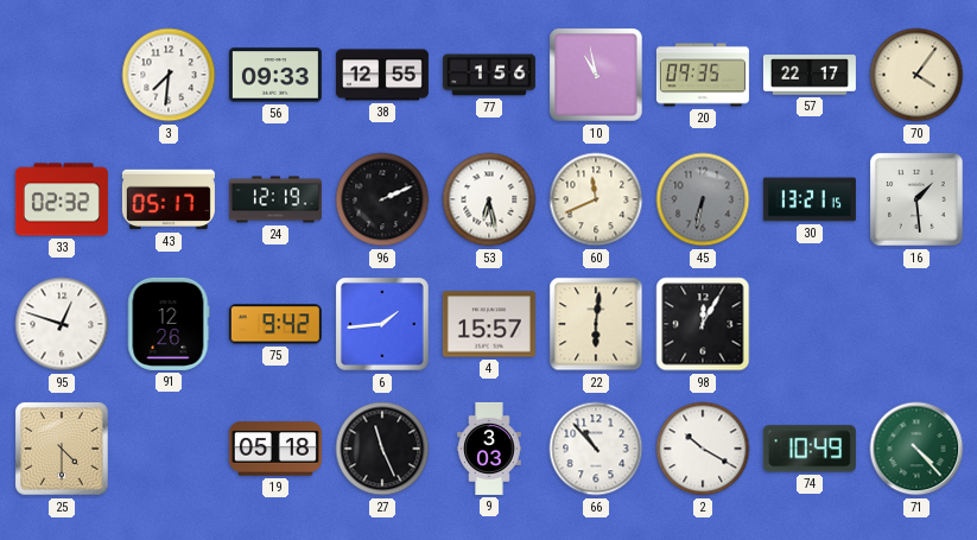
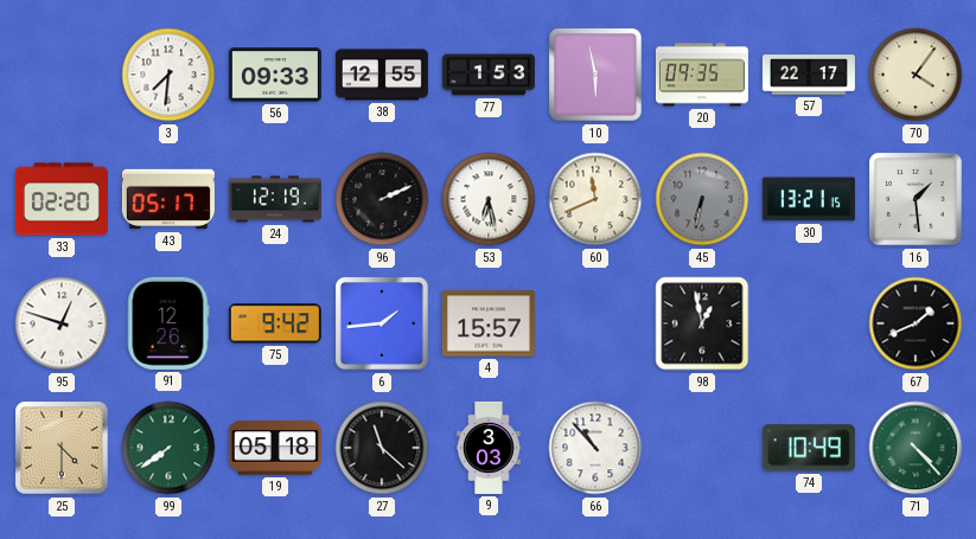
77: 1:56 -> 1:53 (489, 75)
10: 10:58 -> 5:58 (595, 75)
33: 02:32 -> 02:20 (62, 199)
22: 6:01 -> none (596, 324)
98: 12:05 -> 12:58 (702, 323)
67: none -> 1:41 (916, 323)
99: none -> 7:39 (168, 448)
27: 11:26 -> 11:22 (382, 448)
2: 10:20 -> none (703, 449)
